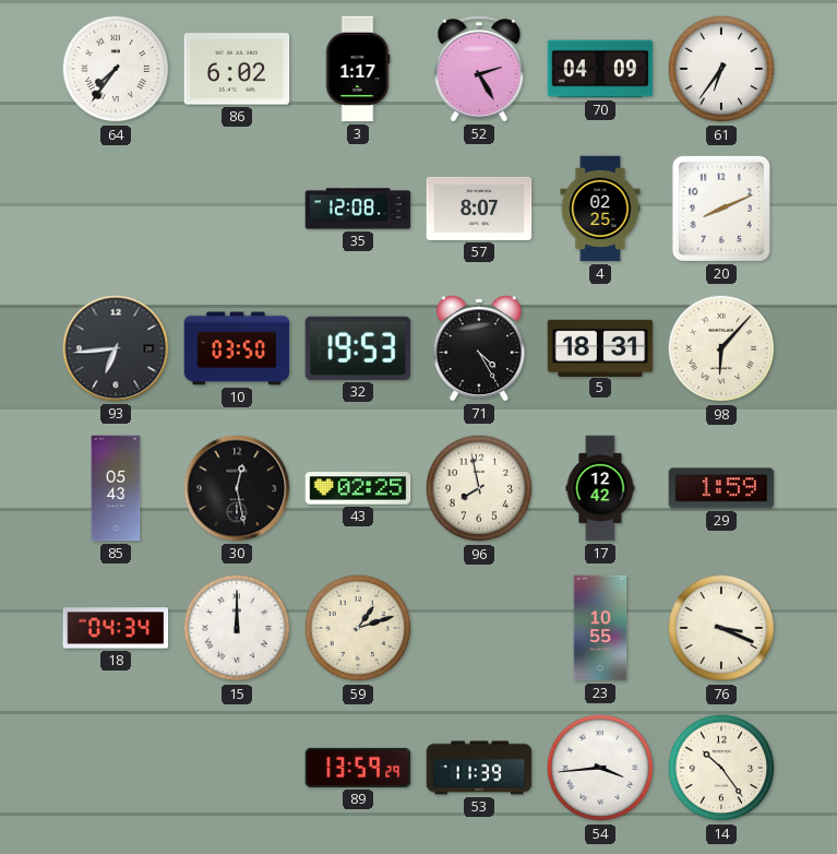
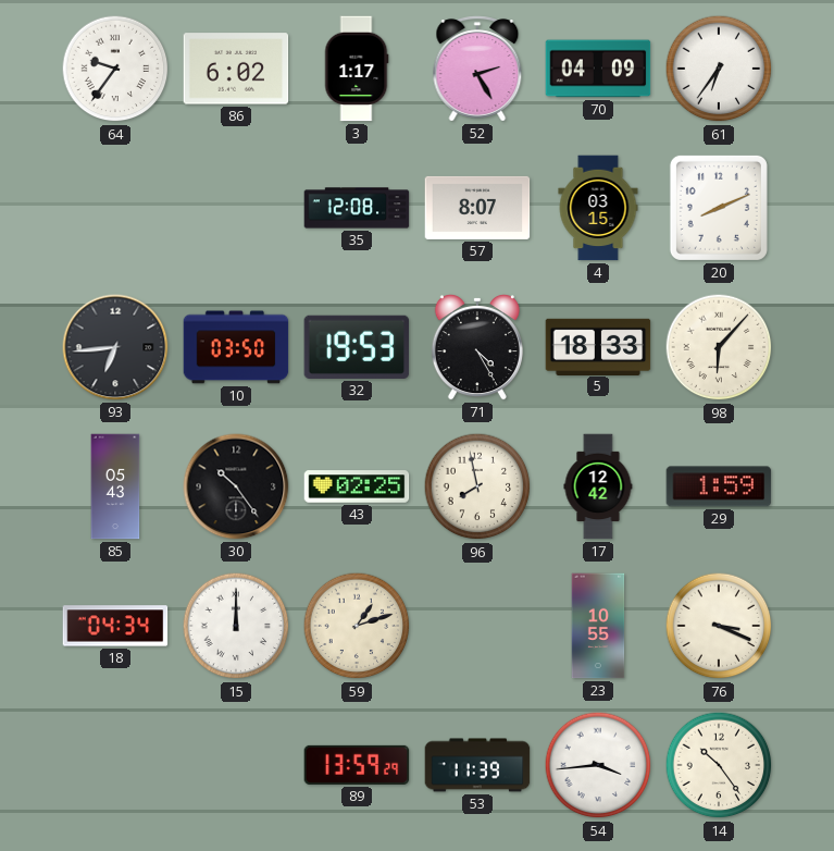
64: 7:36 -> 9:36 (115, 69)
4: 02:25 -> 03:15 (598, 208)
5: 18:31 -> 18:33 (598, 346)
30: 12:28 -> 10:24 (236, 486)
